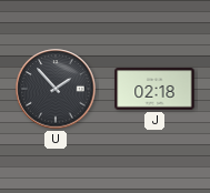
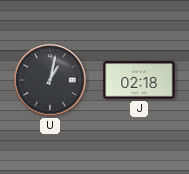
U: 1:53 -> 1:02 (50, 80)
